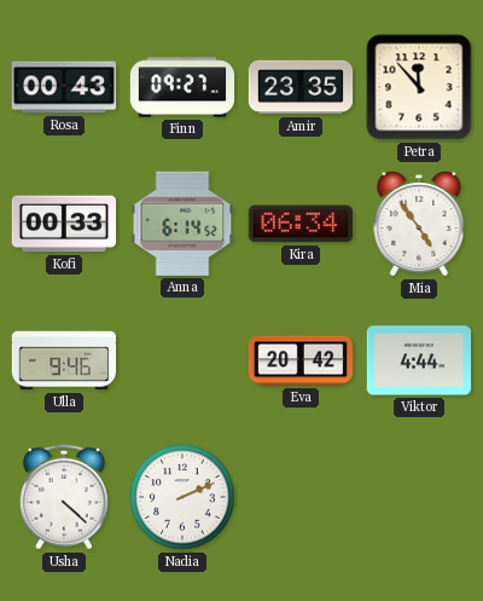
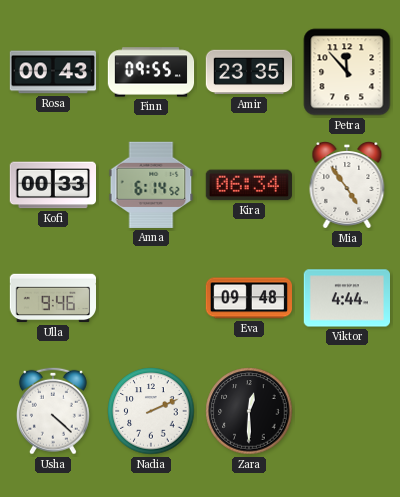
Finn: 09:27 -> 09:55 (151, 72)
Eva: 20:42 -> 09:48 (249, 298)
Zara: none -> 12:30 (249, 411)
